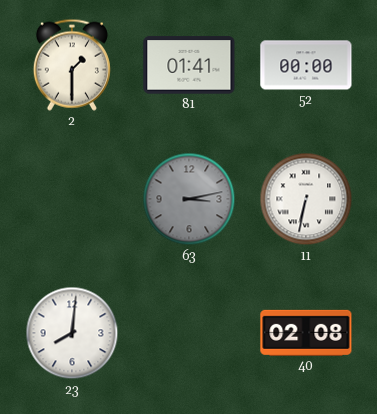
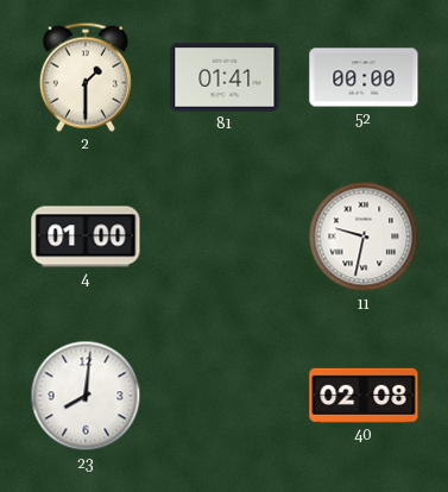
4: none -> 01:00 (86, 236)
63: 3:13 -> none (189, 199)
11: 6:32 -> 9:32 (364, 236)
